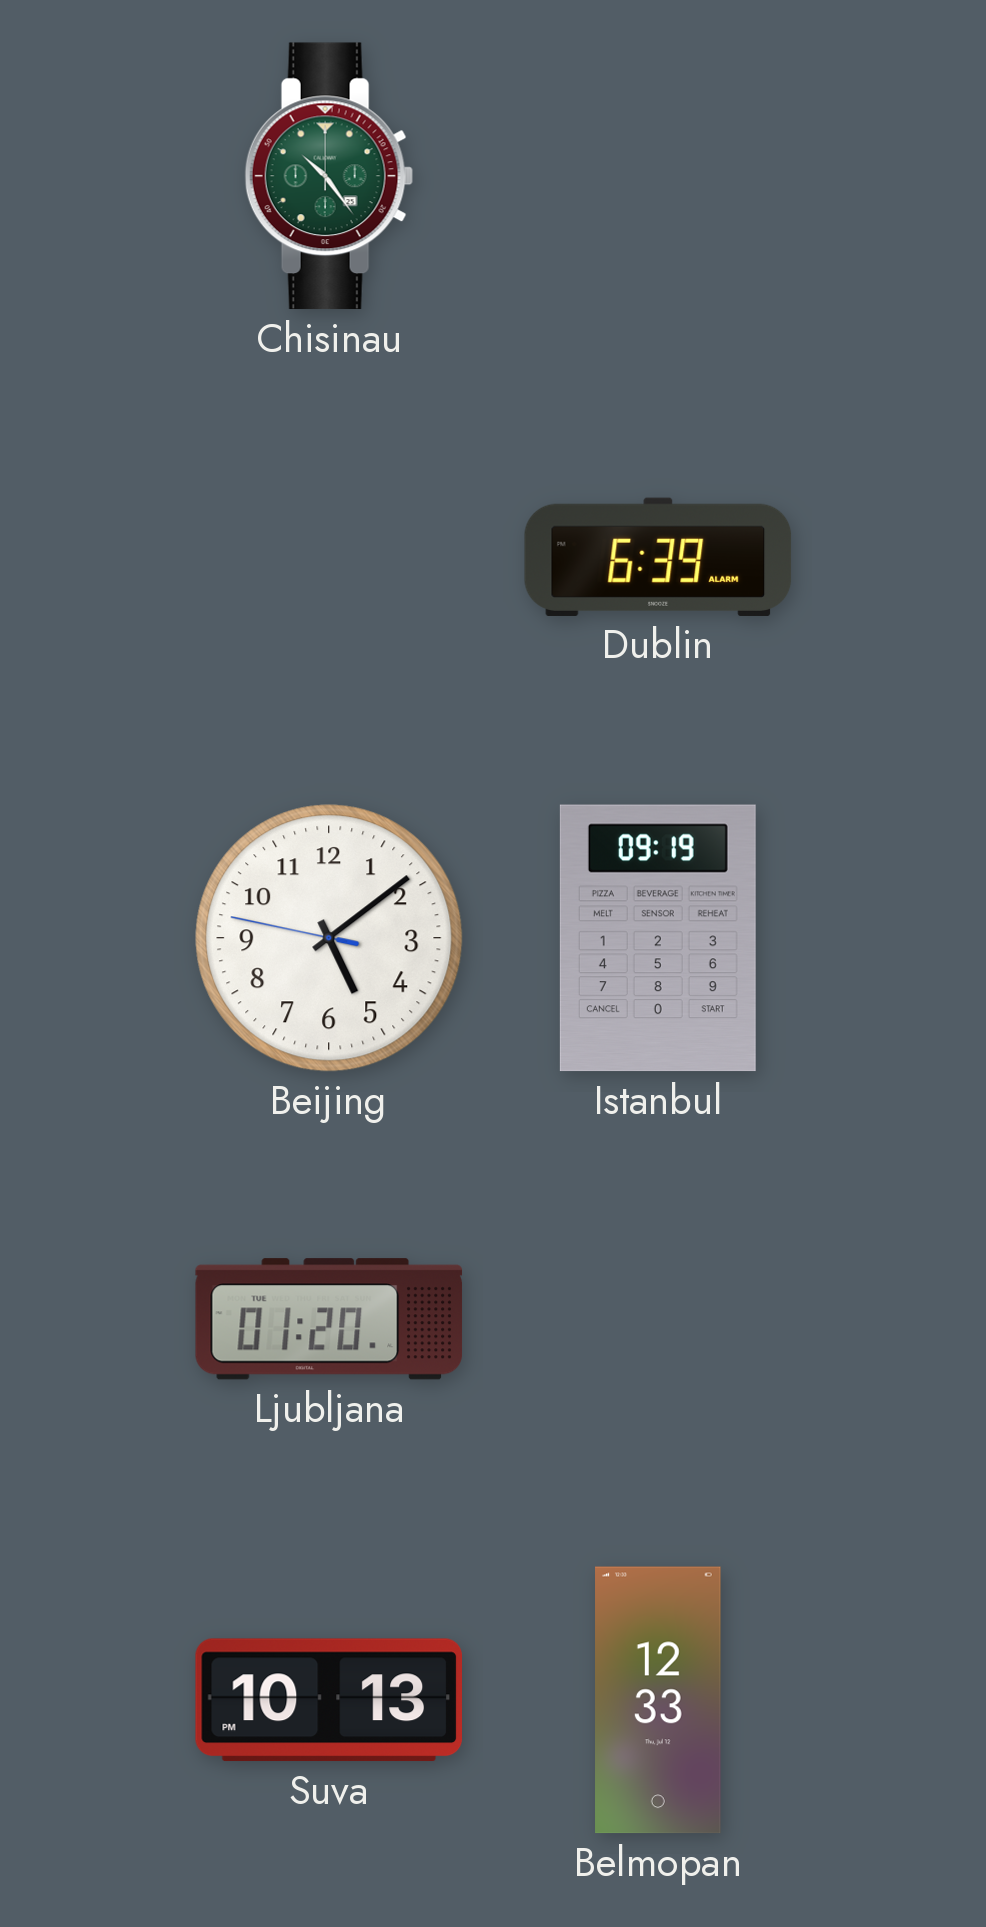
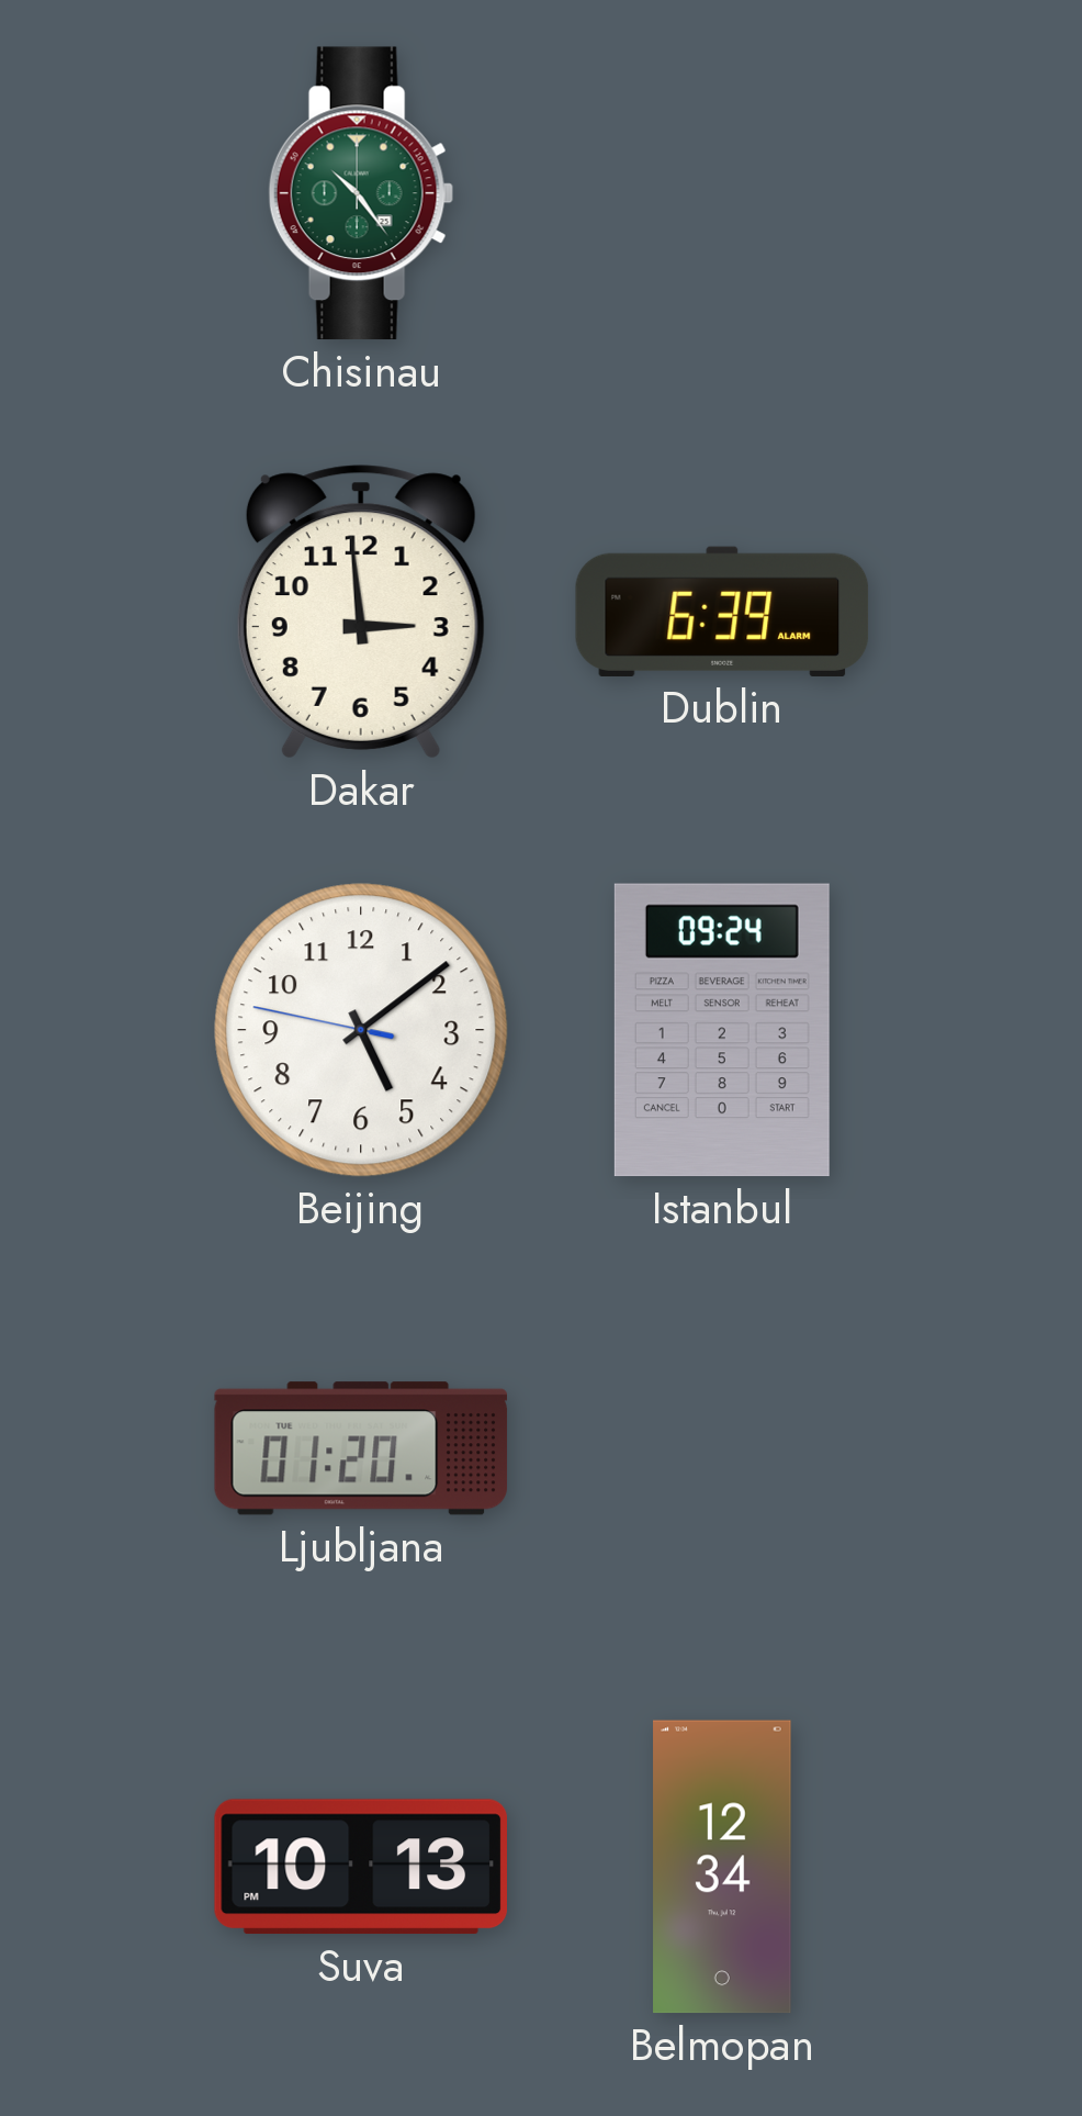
Dakar: none -> 2:59 (361, 612)
Istanbul: 09:19 -> 09:24 (722, 1030)
Belmopan: 12:33 -> 12:34 (722, 1867)
